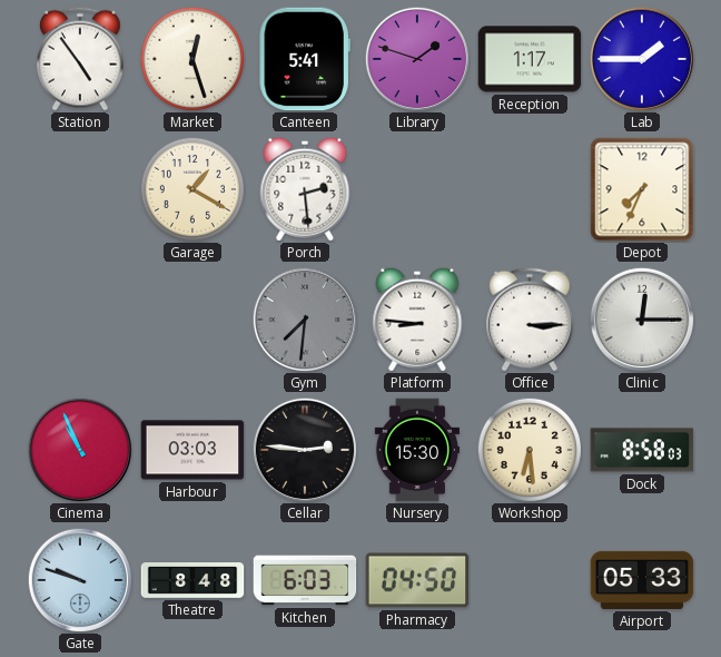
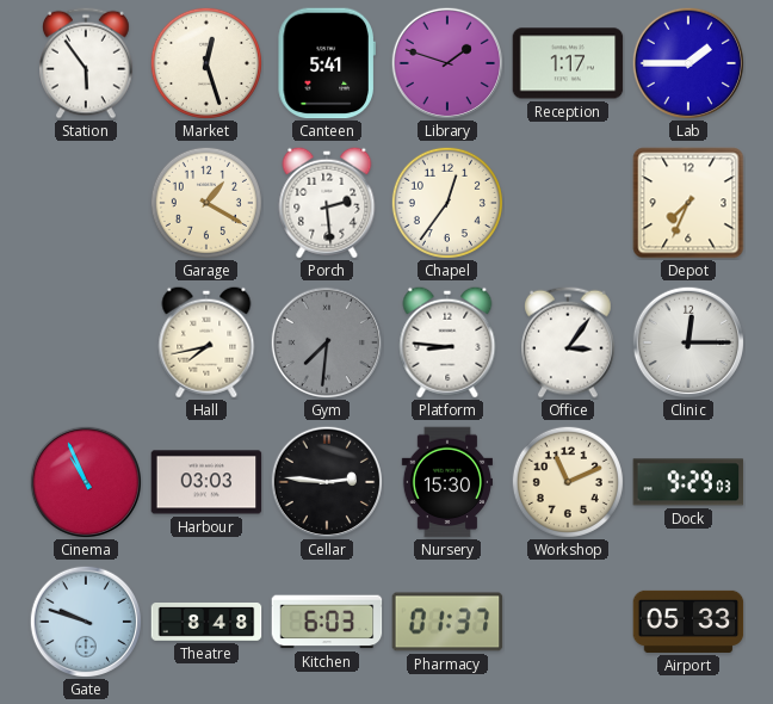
Station: 4:54 -> 5:54 (87, 63)
Chapel: none -> 12:36 (447, 203)
Hall: none -> 7:43 (206, 342)
Office: 3:15 -> 3:06 (569, 342)
Workshop: 6:29 -> 11:11 (568, 482)
Dock: 8:58 -> 9:29 (688, 482)
Pharmacy: 04:50 -> 01:37 (447, 622)
